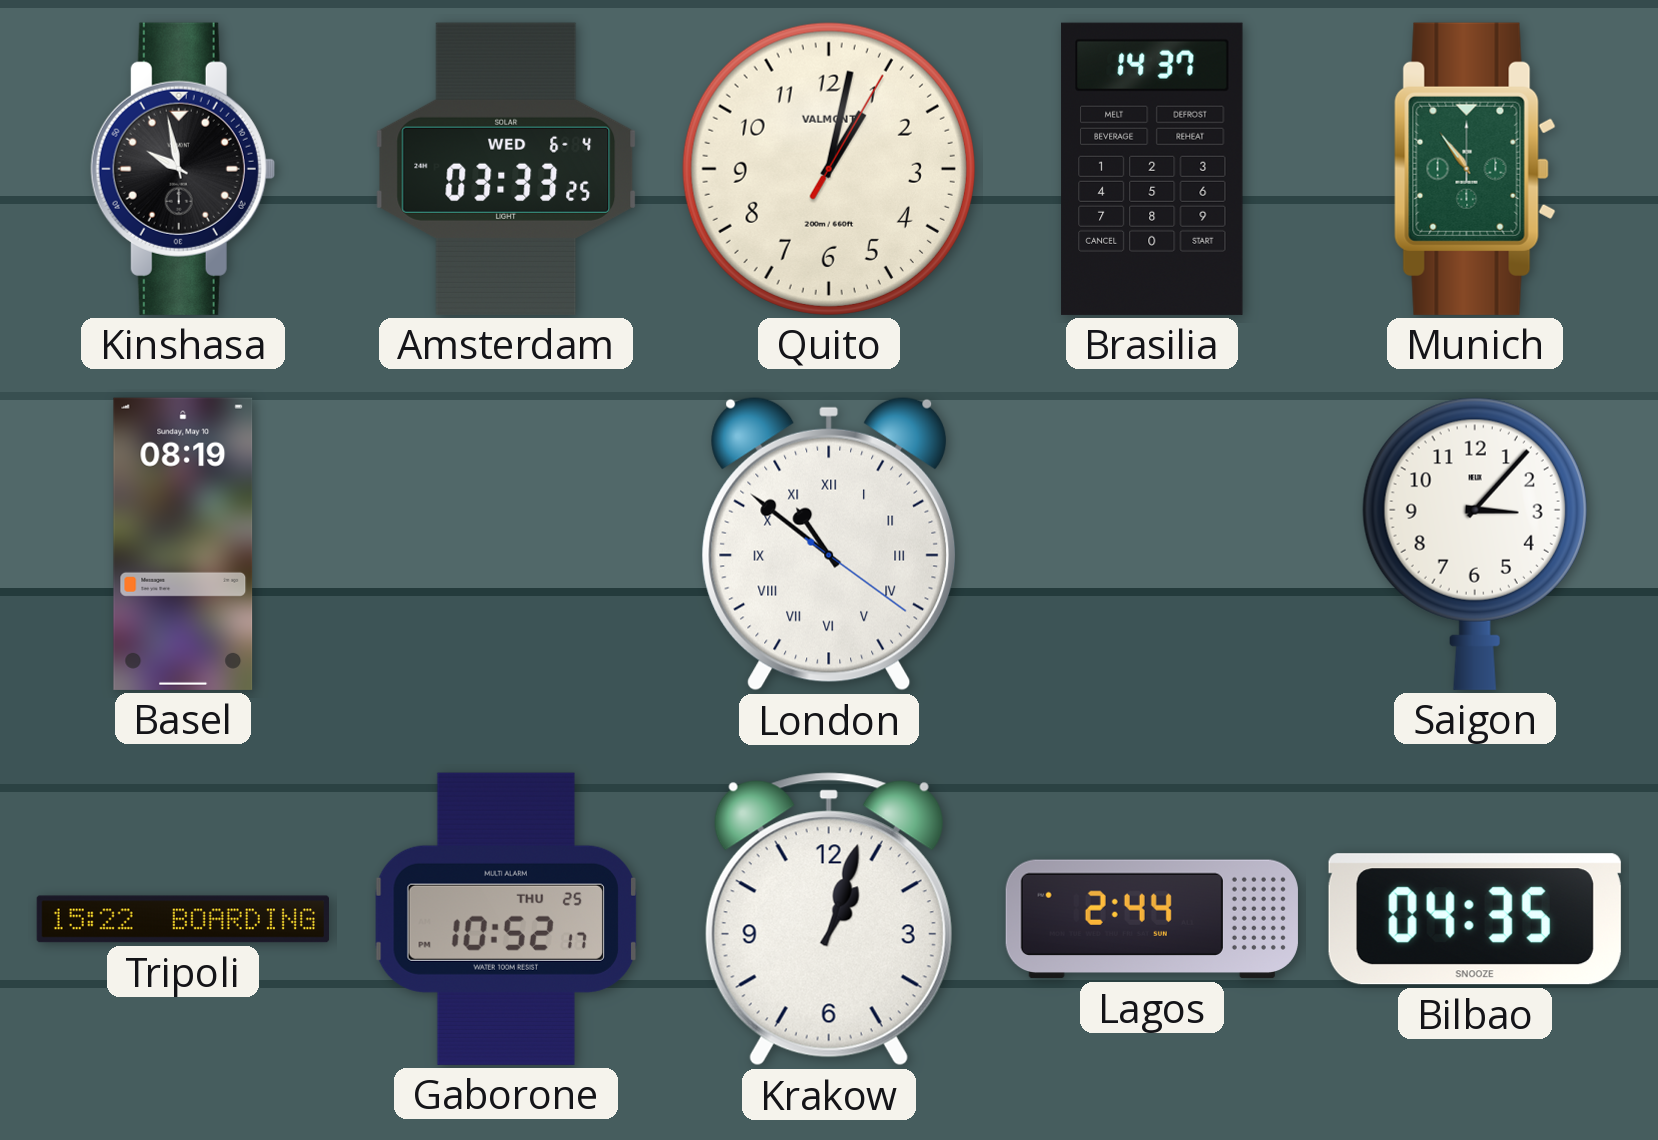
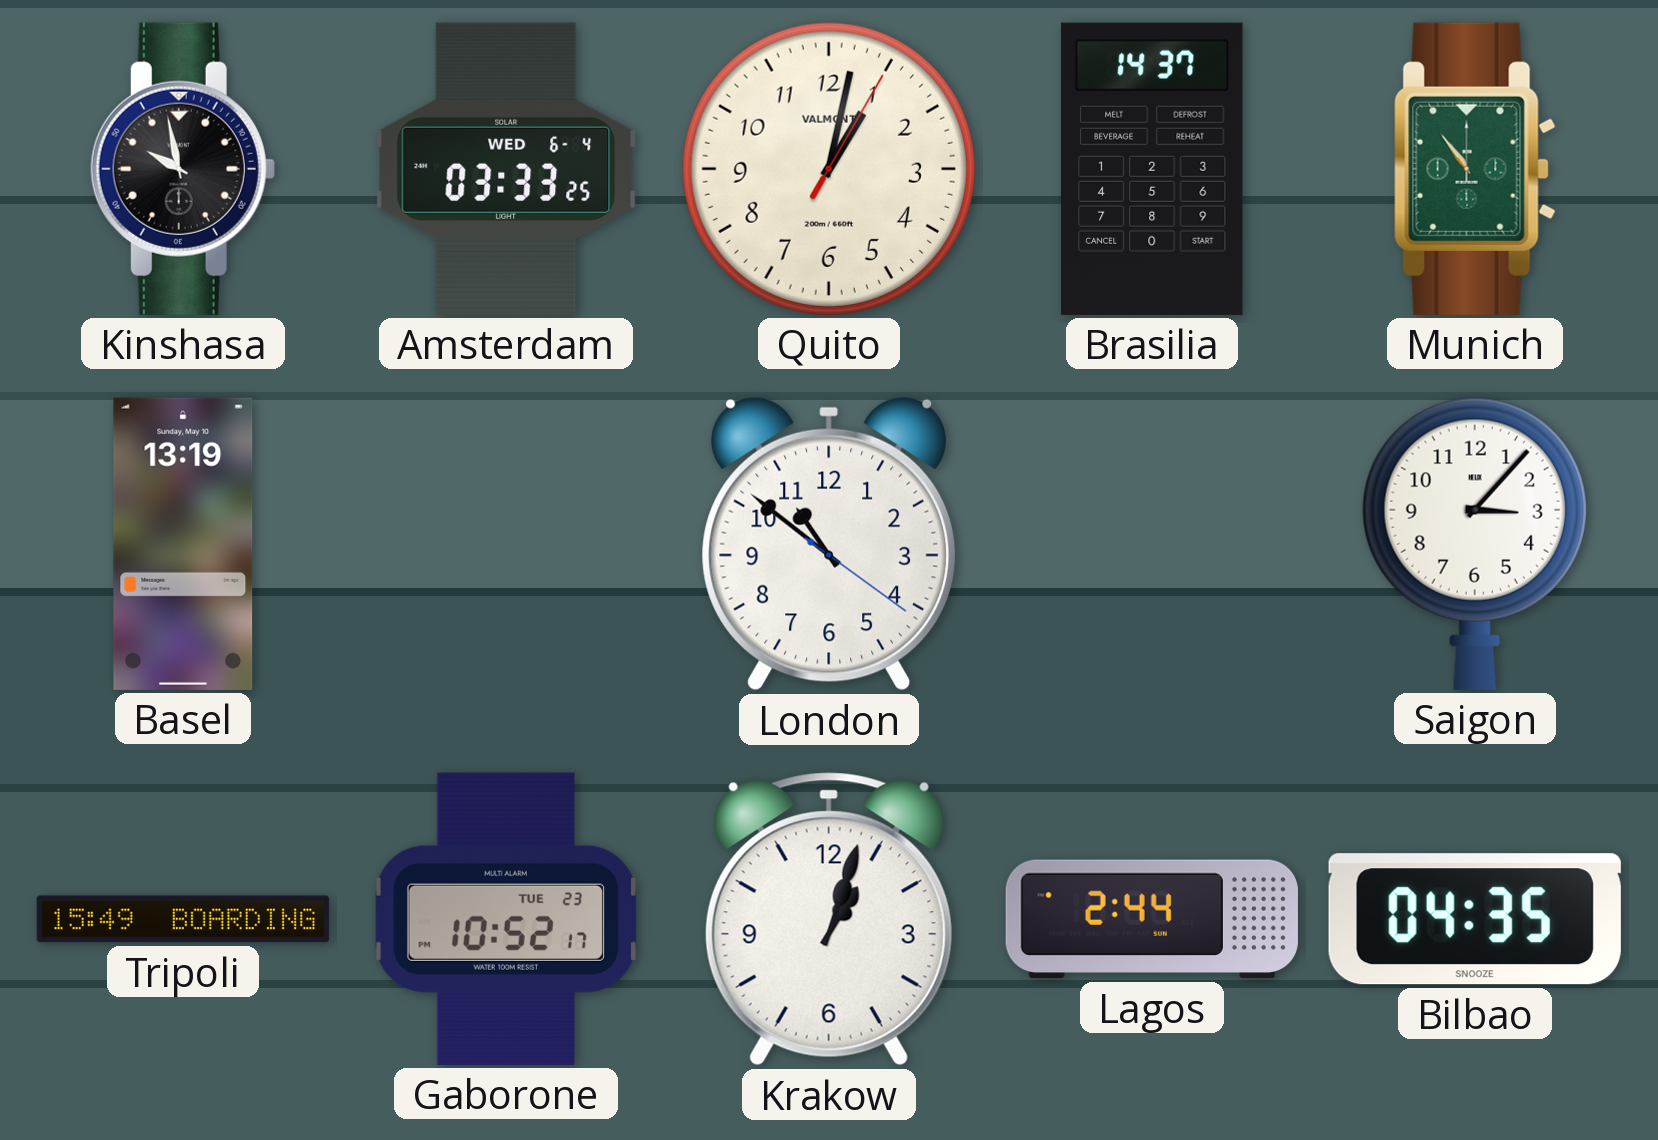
Basel: 08:19 -> 13:19 (183, 544)
London numerals: Roman -> Arabic (829, 544)
Tripoli: 15:22 -> 15:49 (183, 919)
Gaborone date: THU 25 -> TUE 23 (506, 919)
